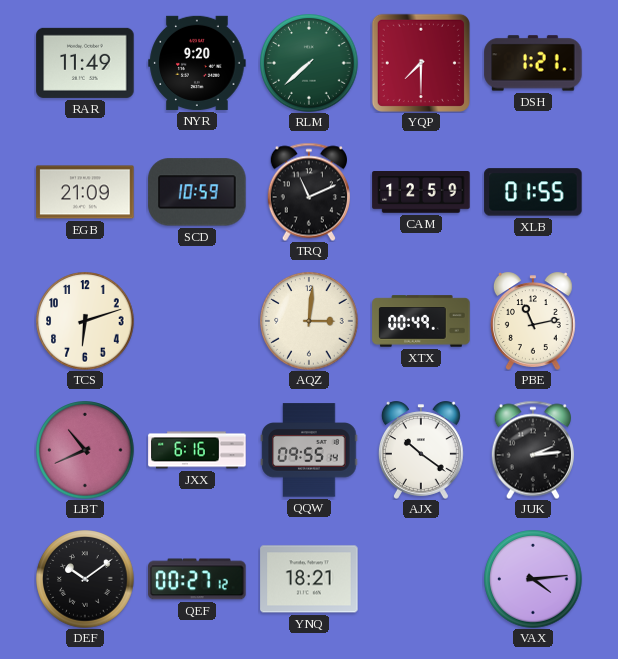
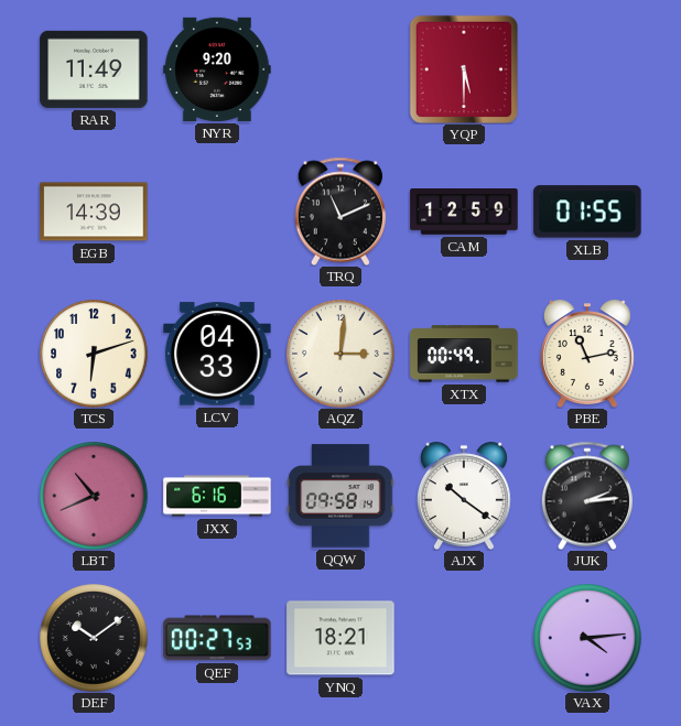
RLM: 7:38 -> none (309, 63)
YQP: 7:30 -> 5:30 (464, 69)
DSH: 1:21 -> none (533, 63)
EGB: 21:09 -> 14:39 (94, 212)
SCD: 10:59 -> none (197, 192)
LCV: none -> 04:33 (217, 354)
QQW: 09:55 -> 09:58 (340, 496)
QEF: 00:27:12 -> 00:27:53 (217, 638)
